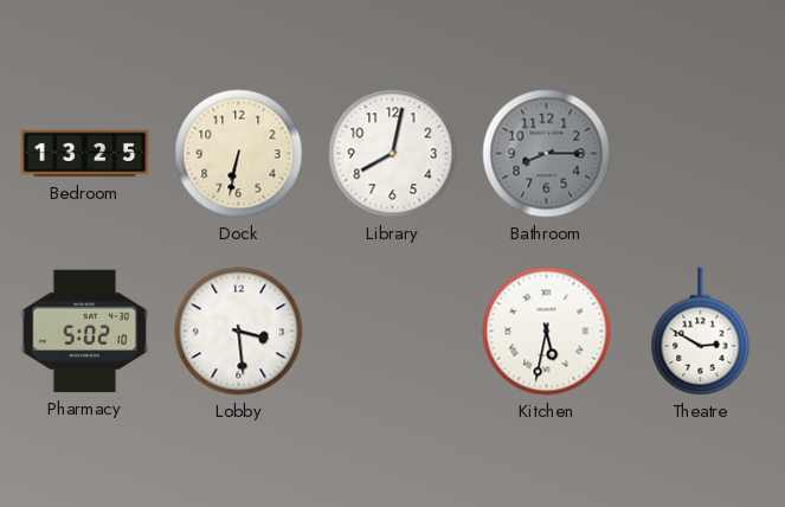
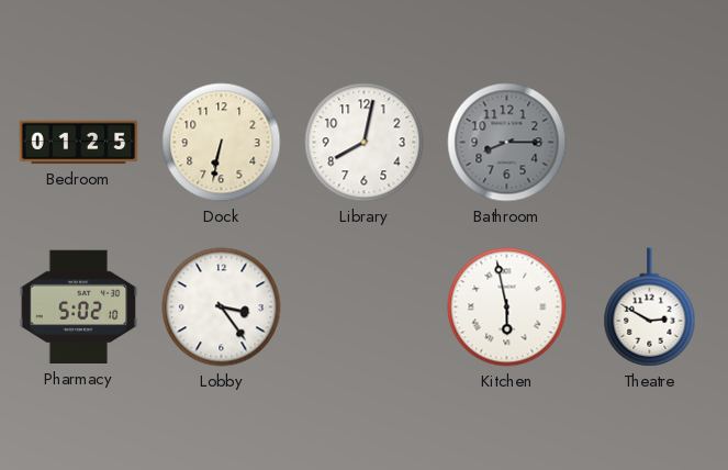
Bedroom: 13:25 -> 01:25 (79, 143)
Lobby: 3:29 -> 3:24 (222, 307)
Kitchen: 5:32 -> 5:58 (507, 307)
